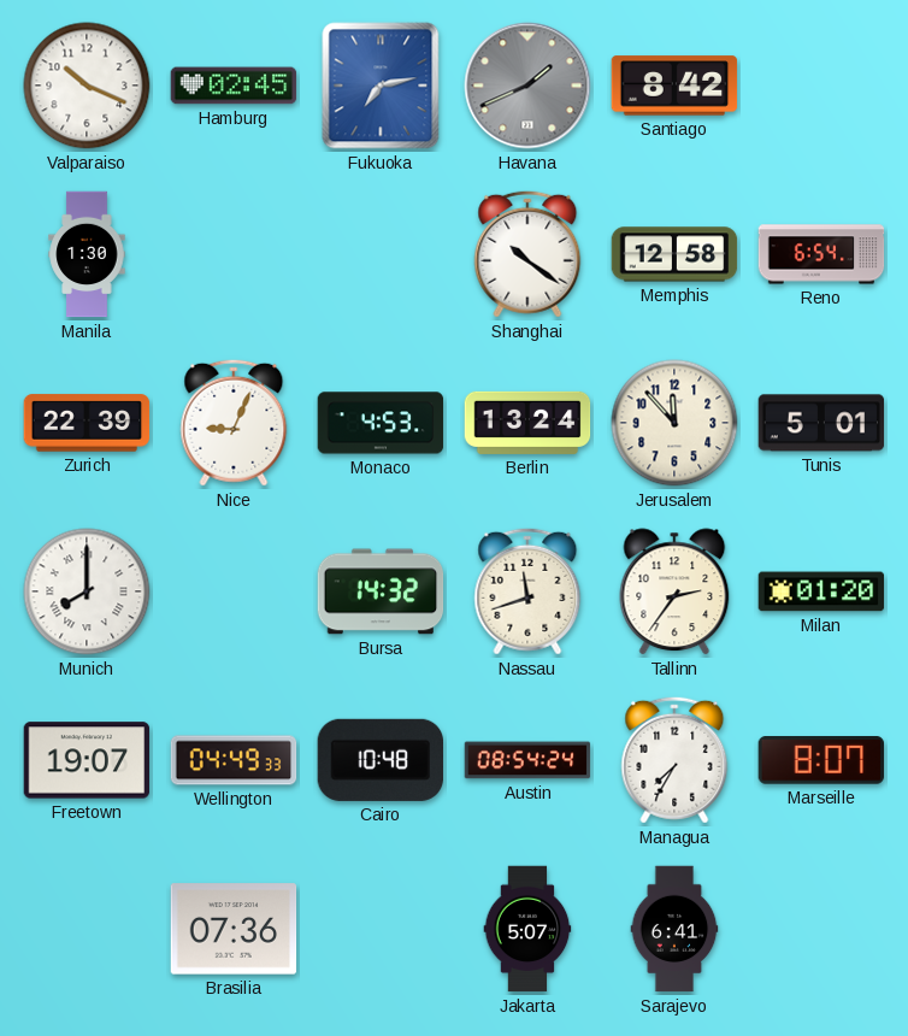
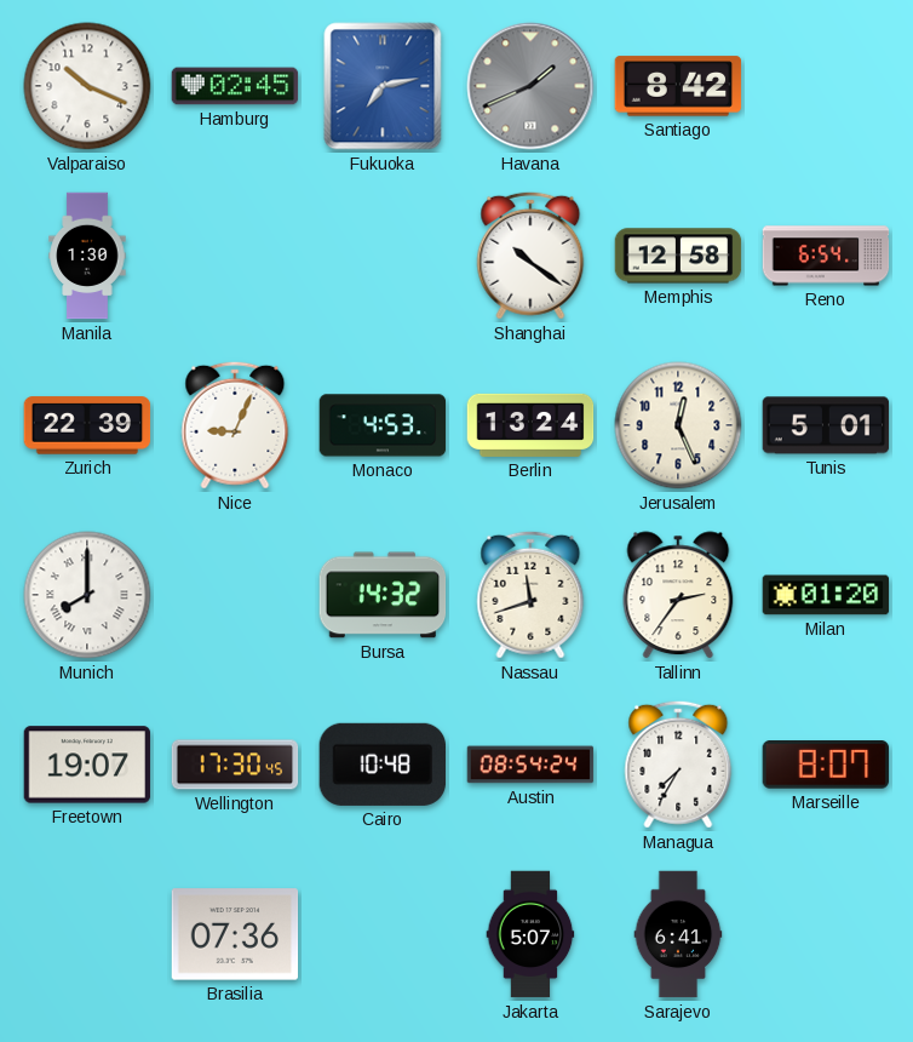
Jerusalem: 11:53 -> 12:26 (678, 425)
Wellington: 04:49 -> 17:30 (235, 765)
